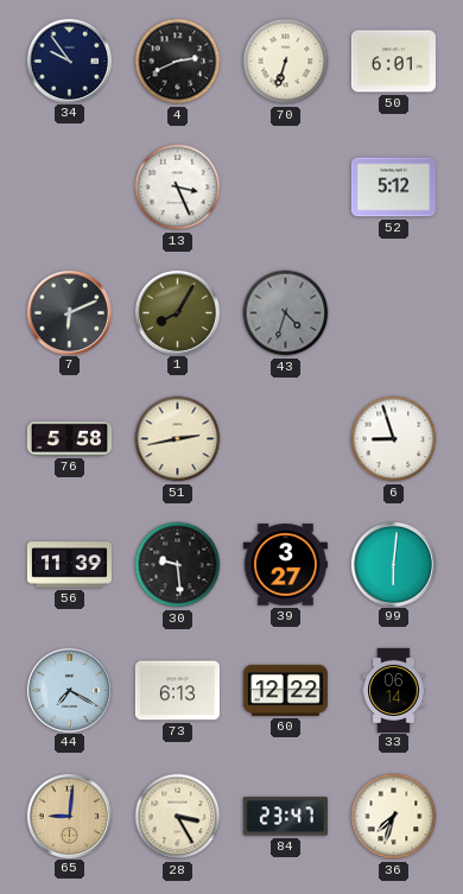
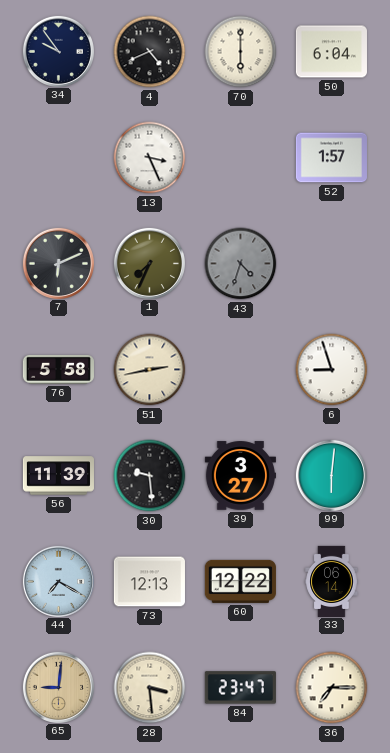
4: 2:41 -> 4:41 (150, 52)
70: 6:33 -> 6:00 (241, 52)
50: 6:01 -> 6:04 (331, 52)
52: 5:12 -> 1:57 (331, 158)
1: 8:05 -> 7:34 (149, 263)
73: 6:13 -> 12:13 (149, 582)
28: 3:25 -> 3:29 (150, 688)
36: 7:33 -> 7:15 (332, 688)
